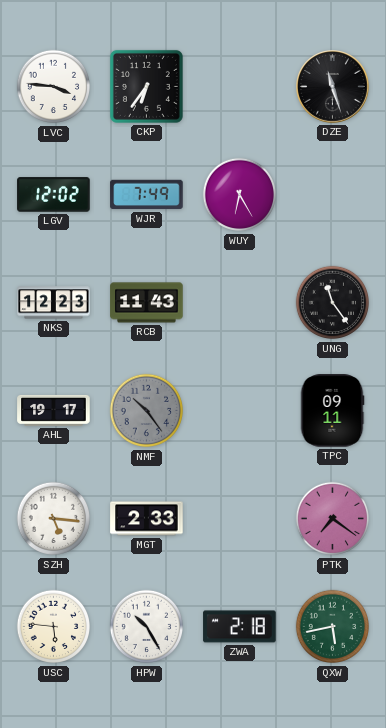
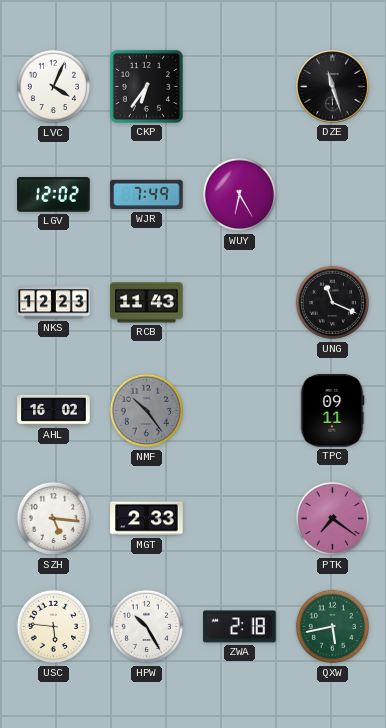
LVC: 3:46 -> 4:04 (54, 87)
UNG: 11:24 -> 11:19 (333, 303)
AHL: 19:17 -> 16:02 (54, 410)
